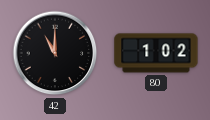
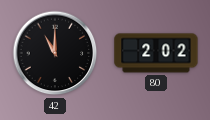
80: 1:02 -> 2:02 (156, 53)
